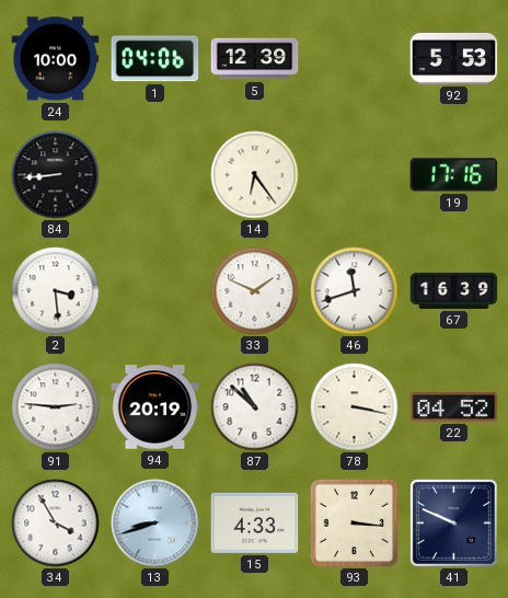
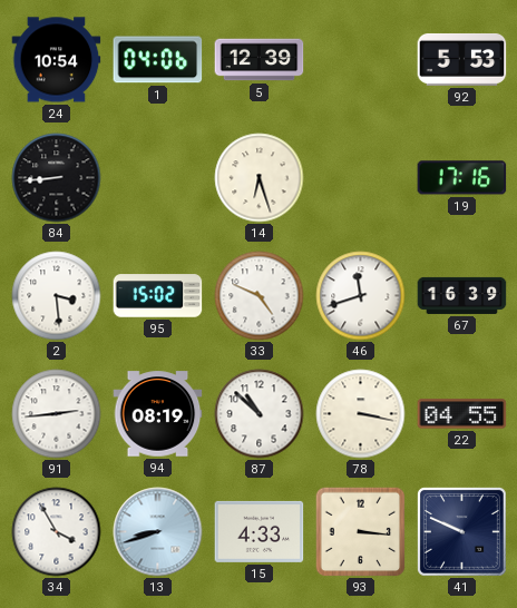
24: 10:00 -> 10:54 (57, 60)
14: 6:24 -> 6:27 (260, 178)
95: none -> 15:02 (158, 296)
33: 1:49 -> 4:49 (260, 296)
91: 2:46 -> 2:44 (57, 414)
94: 20:19 -> 08:19 (158, 414)
22: 04:52 -> 04:55 (462, 414)
